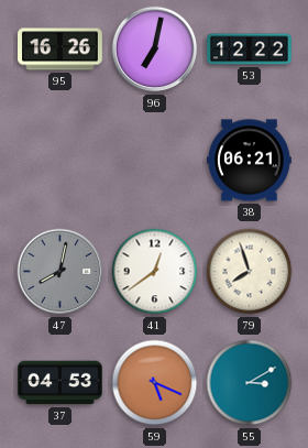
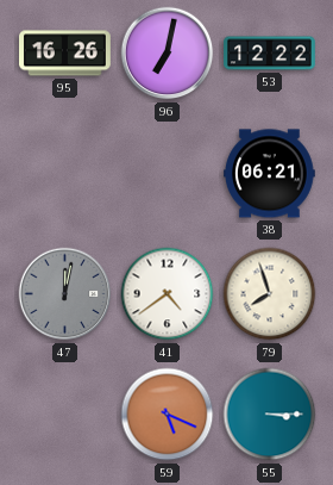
47: 8:02 -> 12:02 (65, 294)
41: 12:39 -> 4:39 (168, 294)
37: 04:53 -> none (61, 383)
55: 3:10 -> 3:15 (270, 415)
